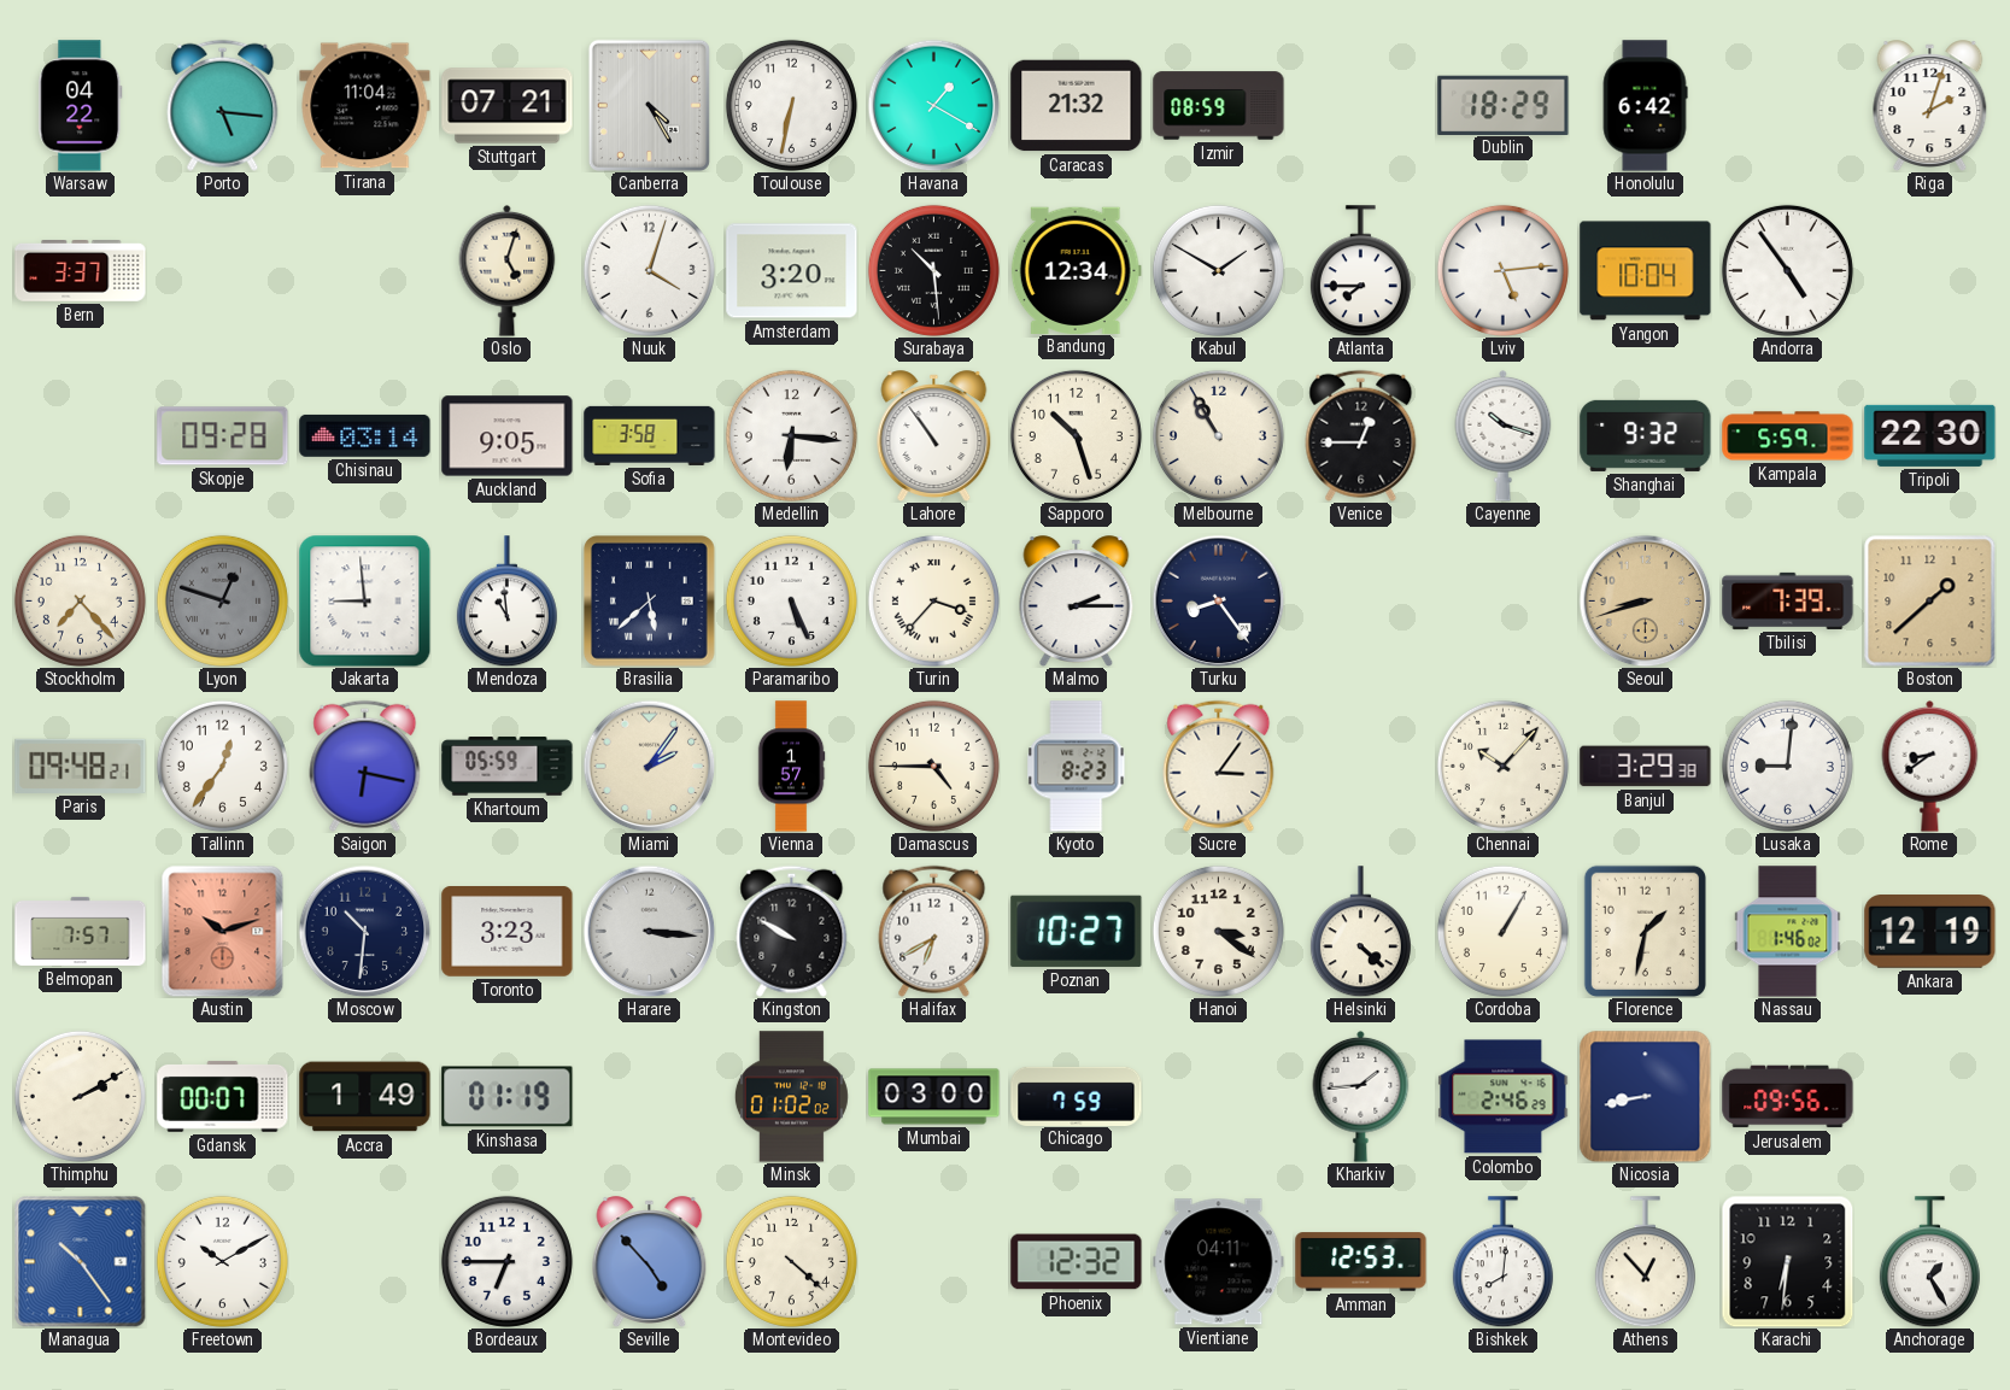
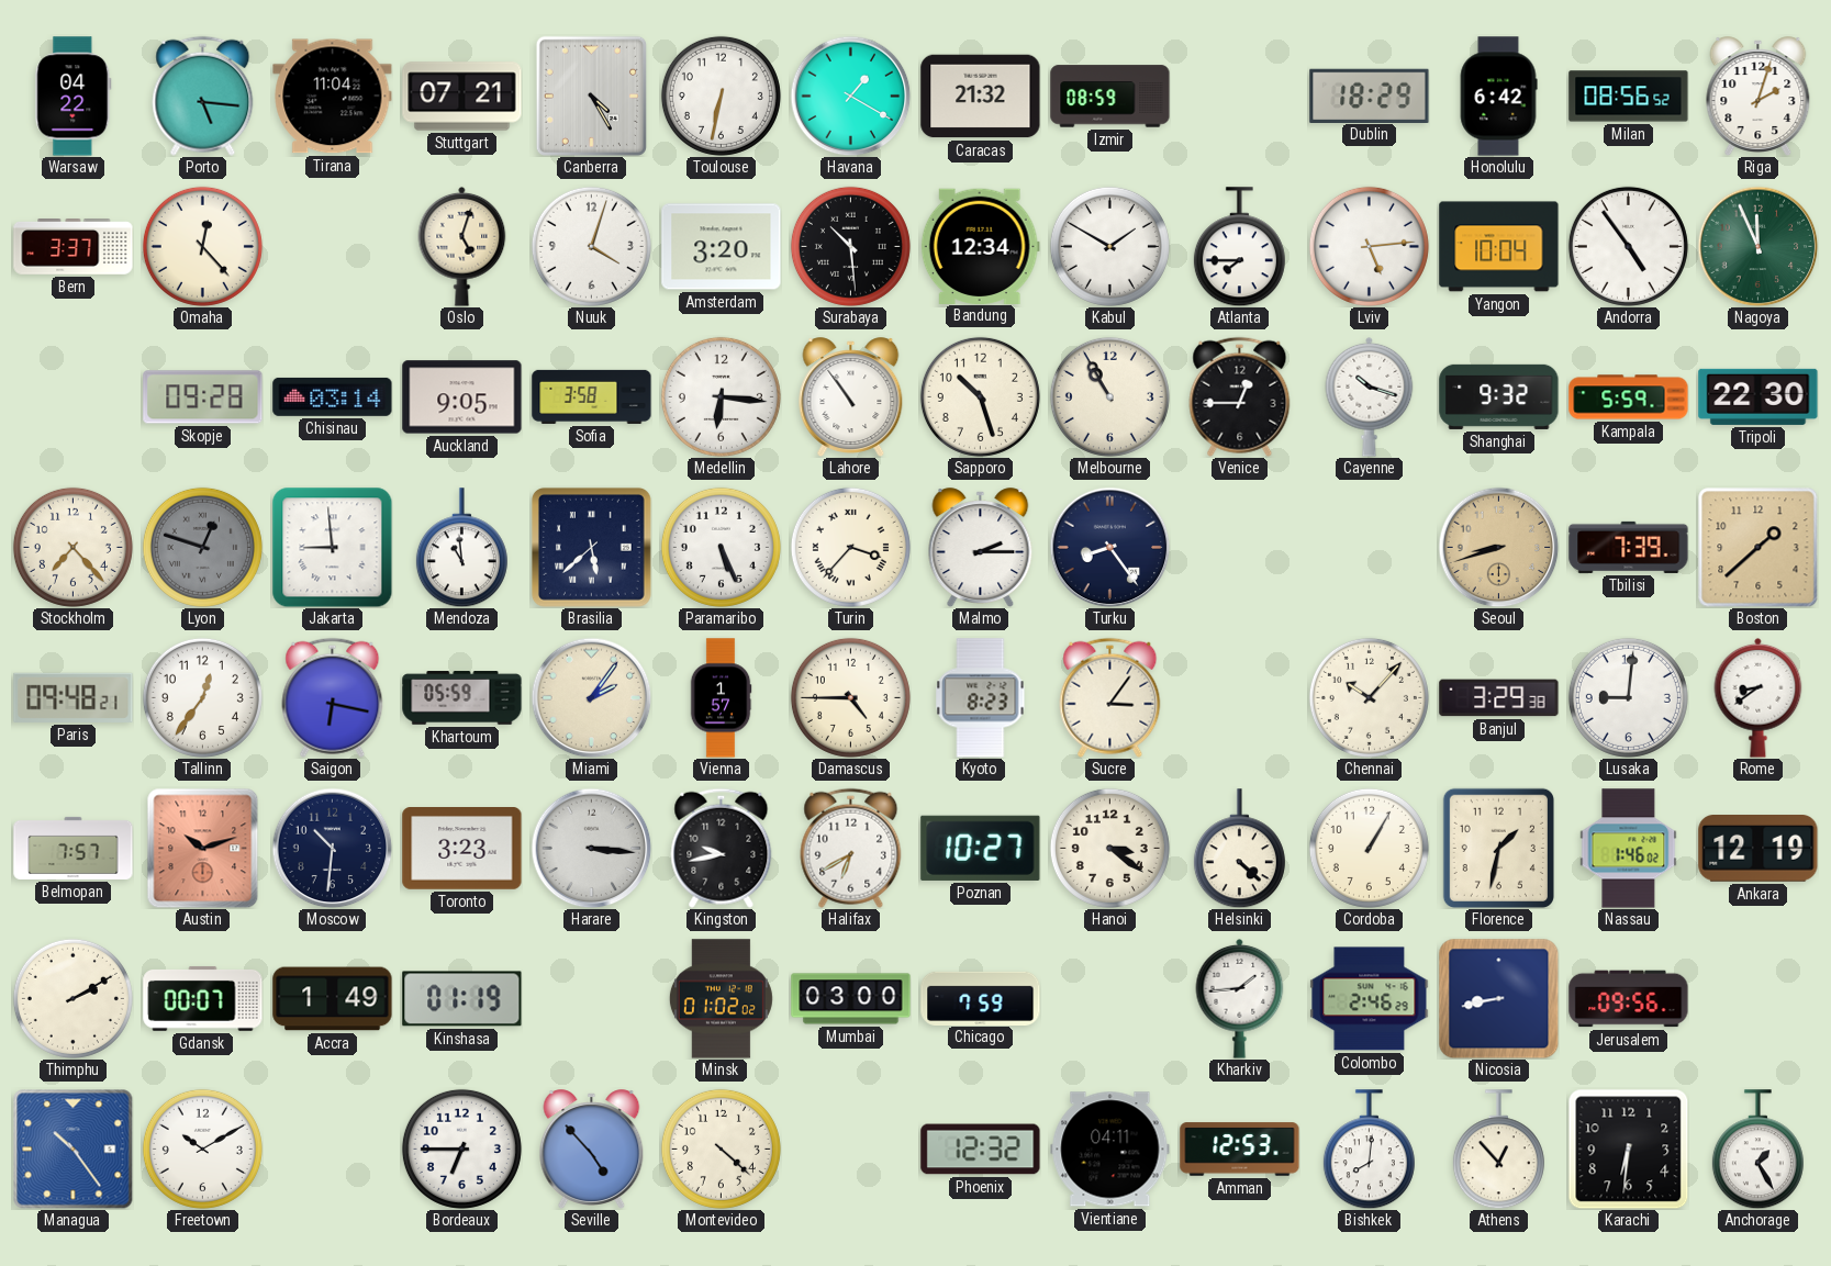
Milan: none -> 08:56 (1629, 97)
Omaha: none -> 12:23 (202, 246)
Nagoya: none -> 11:56 (1757, 246)
Kingston: 9:50 -> 9:43 (722, 848)
